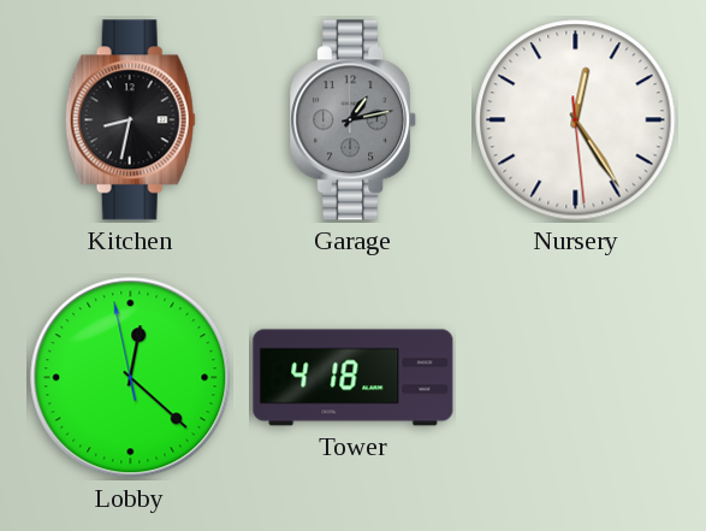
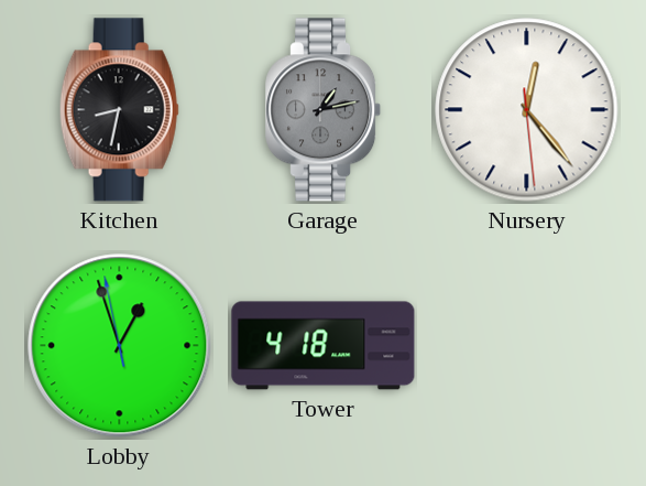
Nursery: 12:24 -> 12:23 (527, 110)
Lobby: 12:21 -> 12:56 (120, 346)
